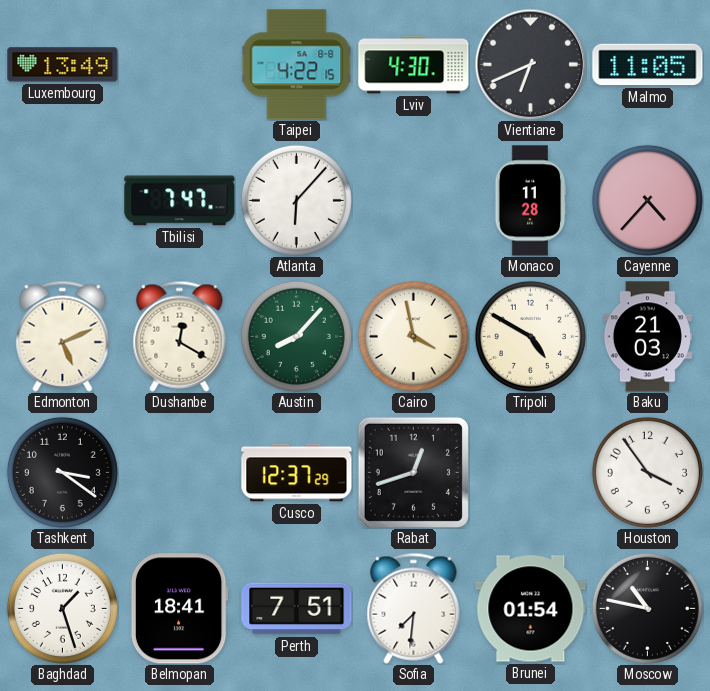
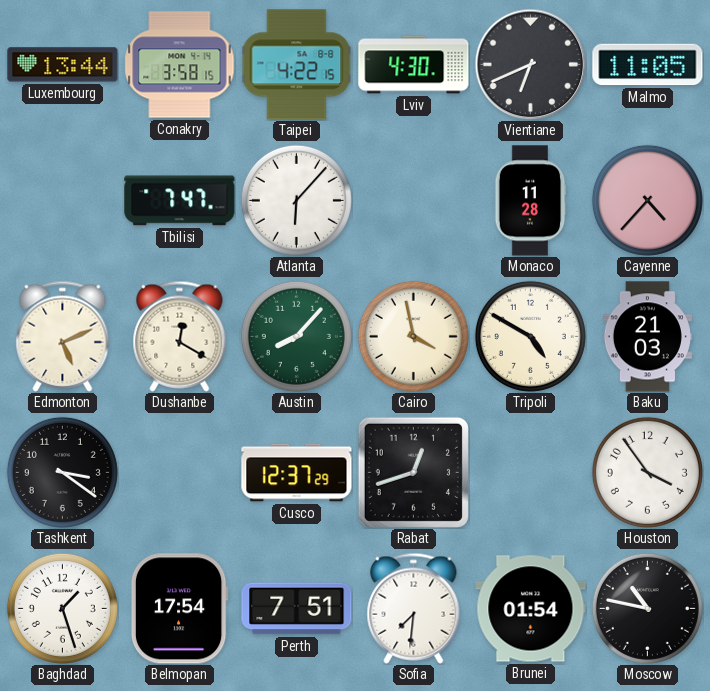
Luxembourg: 13:49 -> 13:44 (63, 65)
Conakry: none -> 3:58 (180, 65)
Belmopan: 18:41 -> 17:54 (179, 609)
